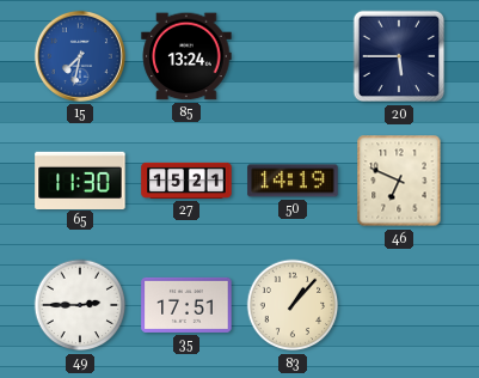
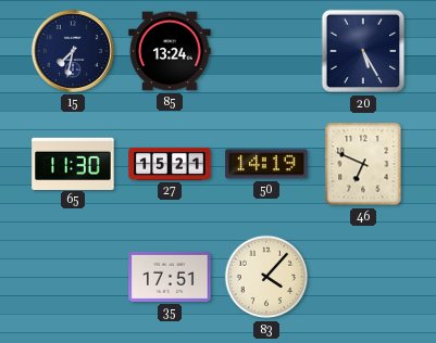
15 dial: blue -> navy (73, 51)
20: 5:45 -> 5:25 (363, 51)
49: 2:45 -> none (80, 305)
83: 1:07 -> 4:07 (266, 277)
